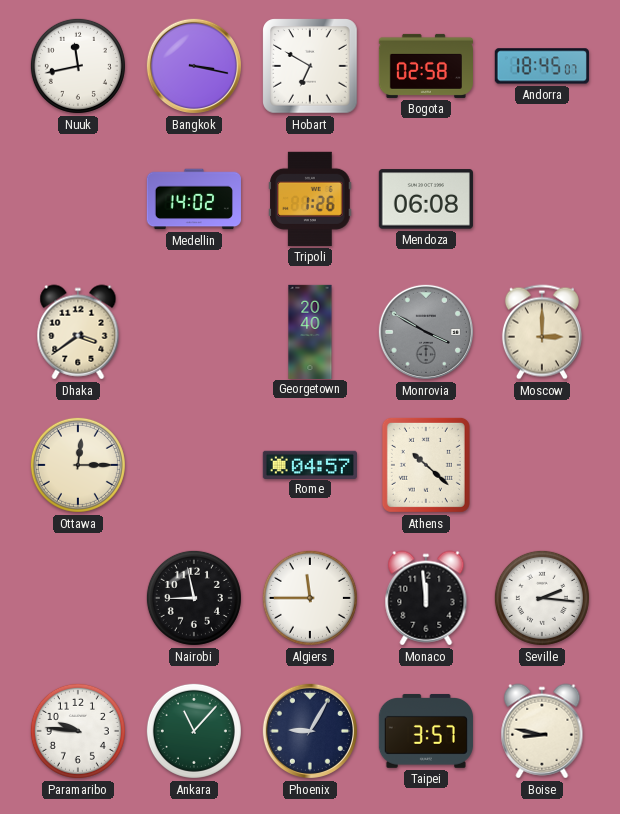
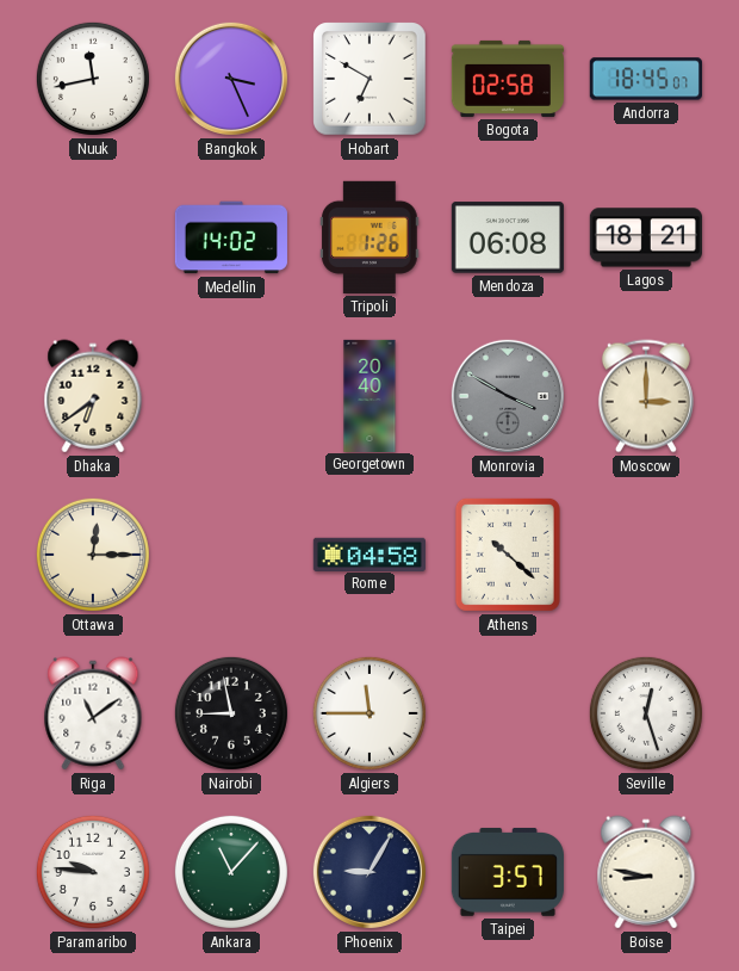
Bangkok: 3:17 -> 3:26 (231, 79)
Lagos: none -> 18:21 (646, 237)
Dhaka: 3:39 -> 6:39 (93, 396)
Rome: 04:57 -> 04:58 (369, 553)
Riga: none -> 11:09 (93, 713)
Monaco: 11:59 -> none (426, 598)
Seville: 2:16 -> 12:27 (646, 713)
